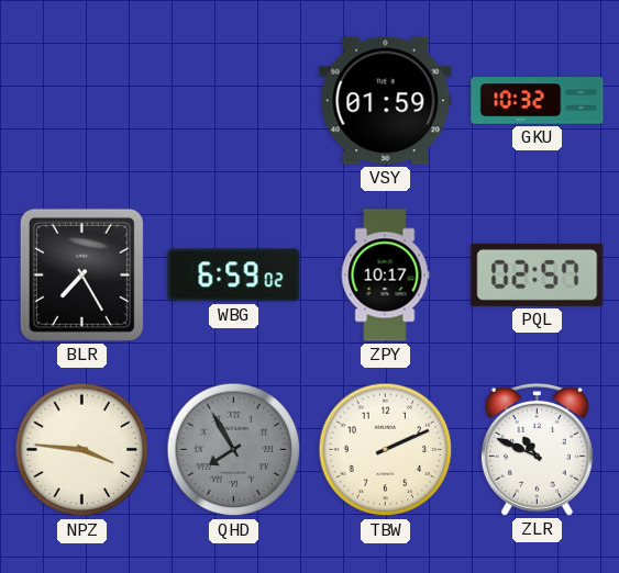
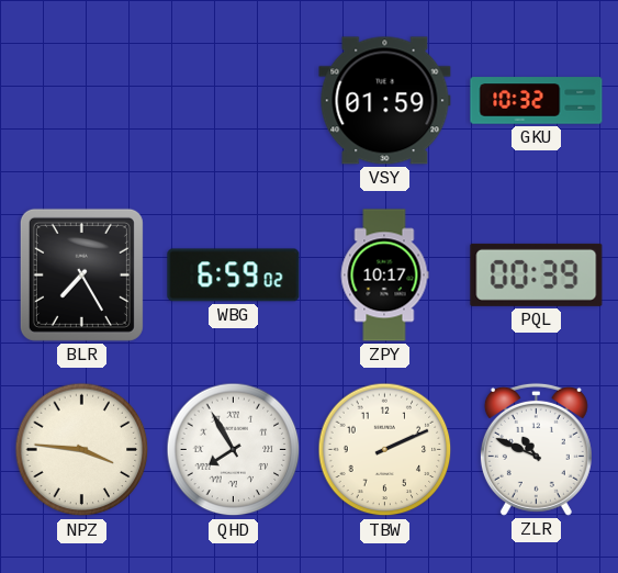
PQL: 02:57 -> 00:39 (537, 274)
QHD dial: grey -> white (234, 450)
